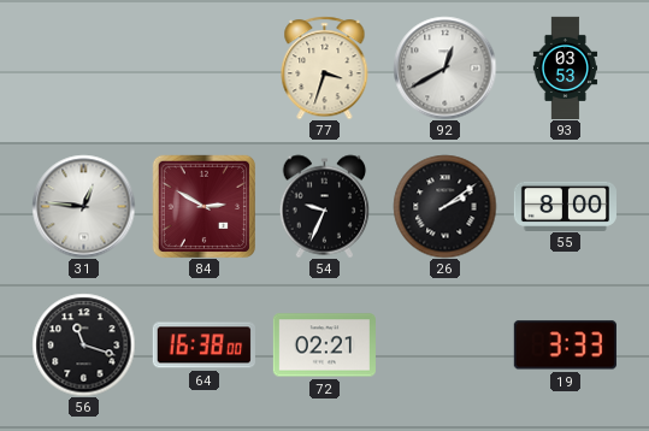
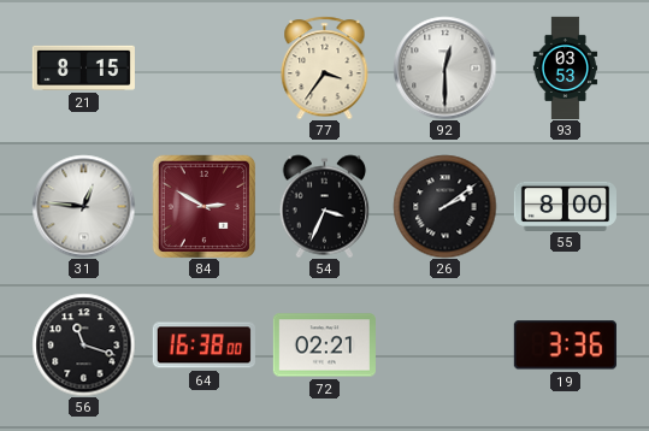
21: none -> 8:15 (83, 67)
77: 3:33 -> 3:36 (325, 67)
92: 12:40 -> 12:30 (444, 67)
54: 9:34 -> 3:34 (325, 206)
19: 3:33 -> 3:36 (565, 346)
